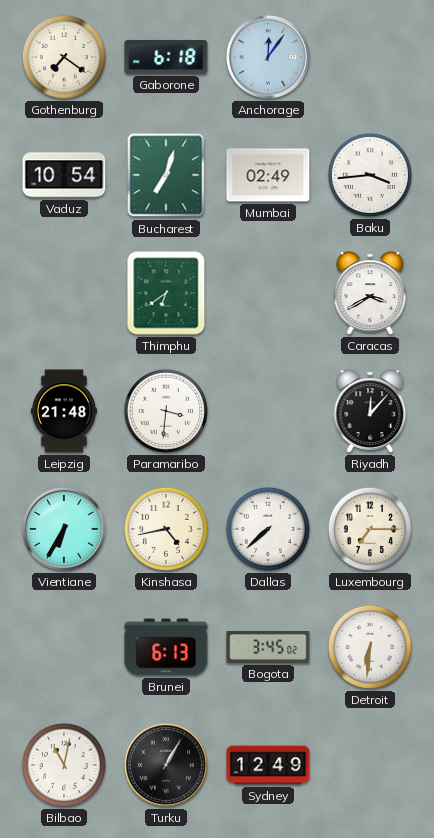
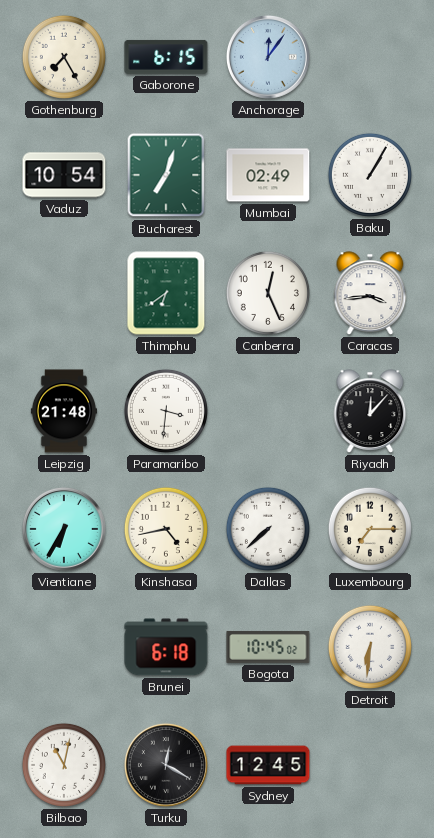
Gothenburg: 7:21 -> 7:25 (64, 57)
Gaborone: 6:18 -> 6:15 (166, 57)
Baku: 3:44 -> 1:05 (370, 175)
Canberra: none -> 12:26 (268, 293)
Caracas: 3:40 -> 3:44 (370, 293)
Brunei: 6:13 -> 6:18 (166, 647)
Bogota: 3:45 -> 10:45 (268, 647)
Turku: 1:05 -> 12:20 (166, 765)
Sydney: 12:49 -> 12:45 (268, 765)
